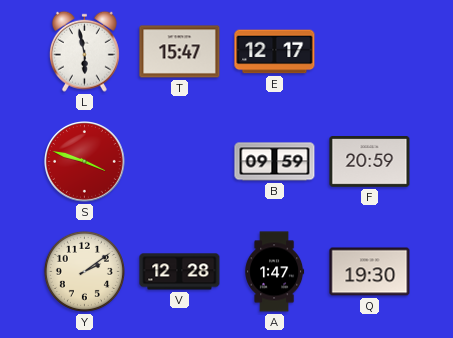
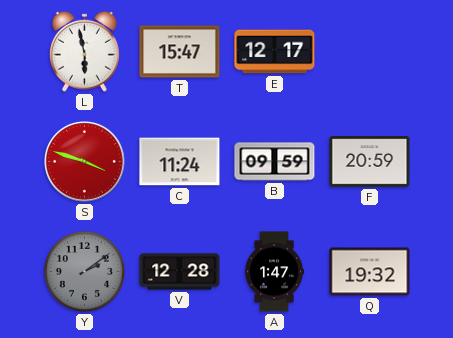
C: none -> 11:24 (180, 162)
Y dial: cream -> grey (84, 271)
Q: 19:30 -> 19:32 (370, 272)
